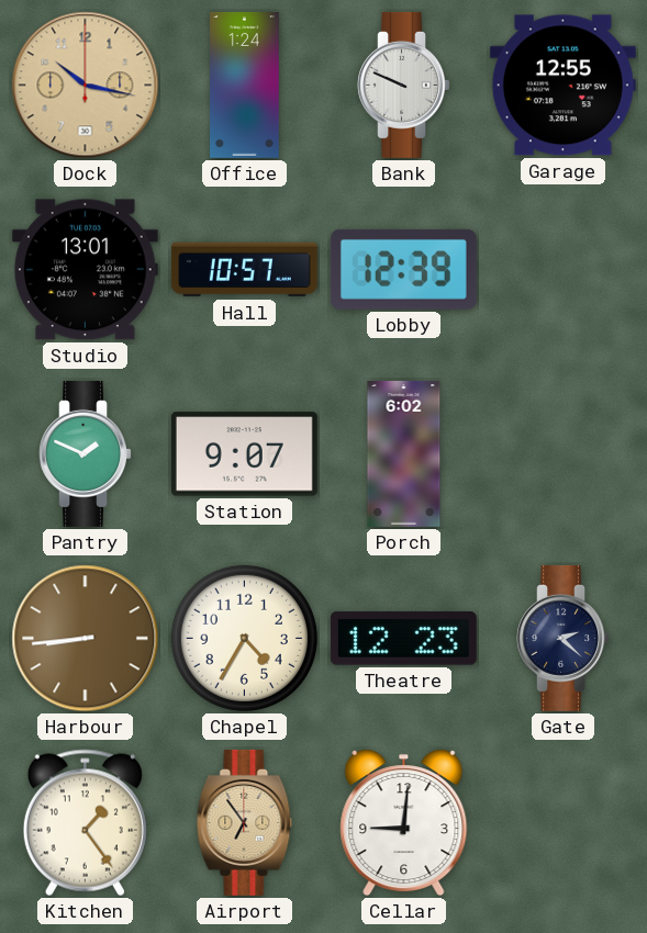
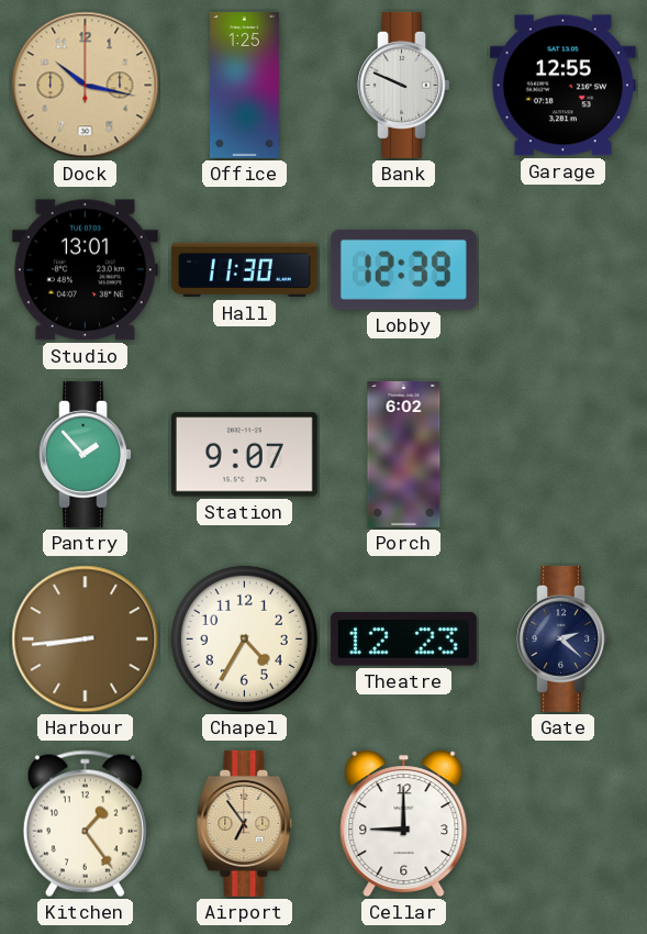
Office: 1:24 -> 1:25 (245, 85)
Hall: 10:57 -> 11:30 (244, 270)
Pantry: 1:49 -> 1:53 (85, 454)
Cellar: 9:01 -> 9:00 (404, 824)
